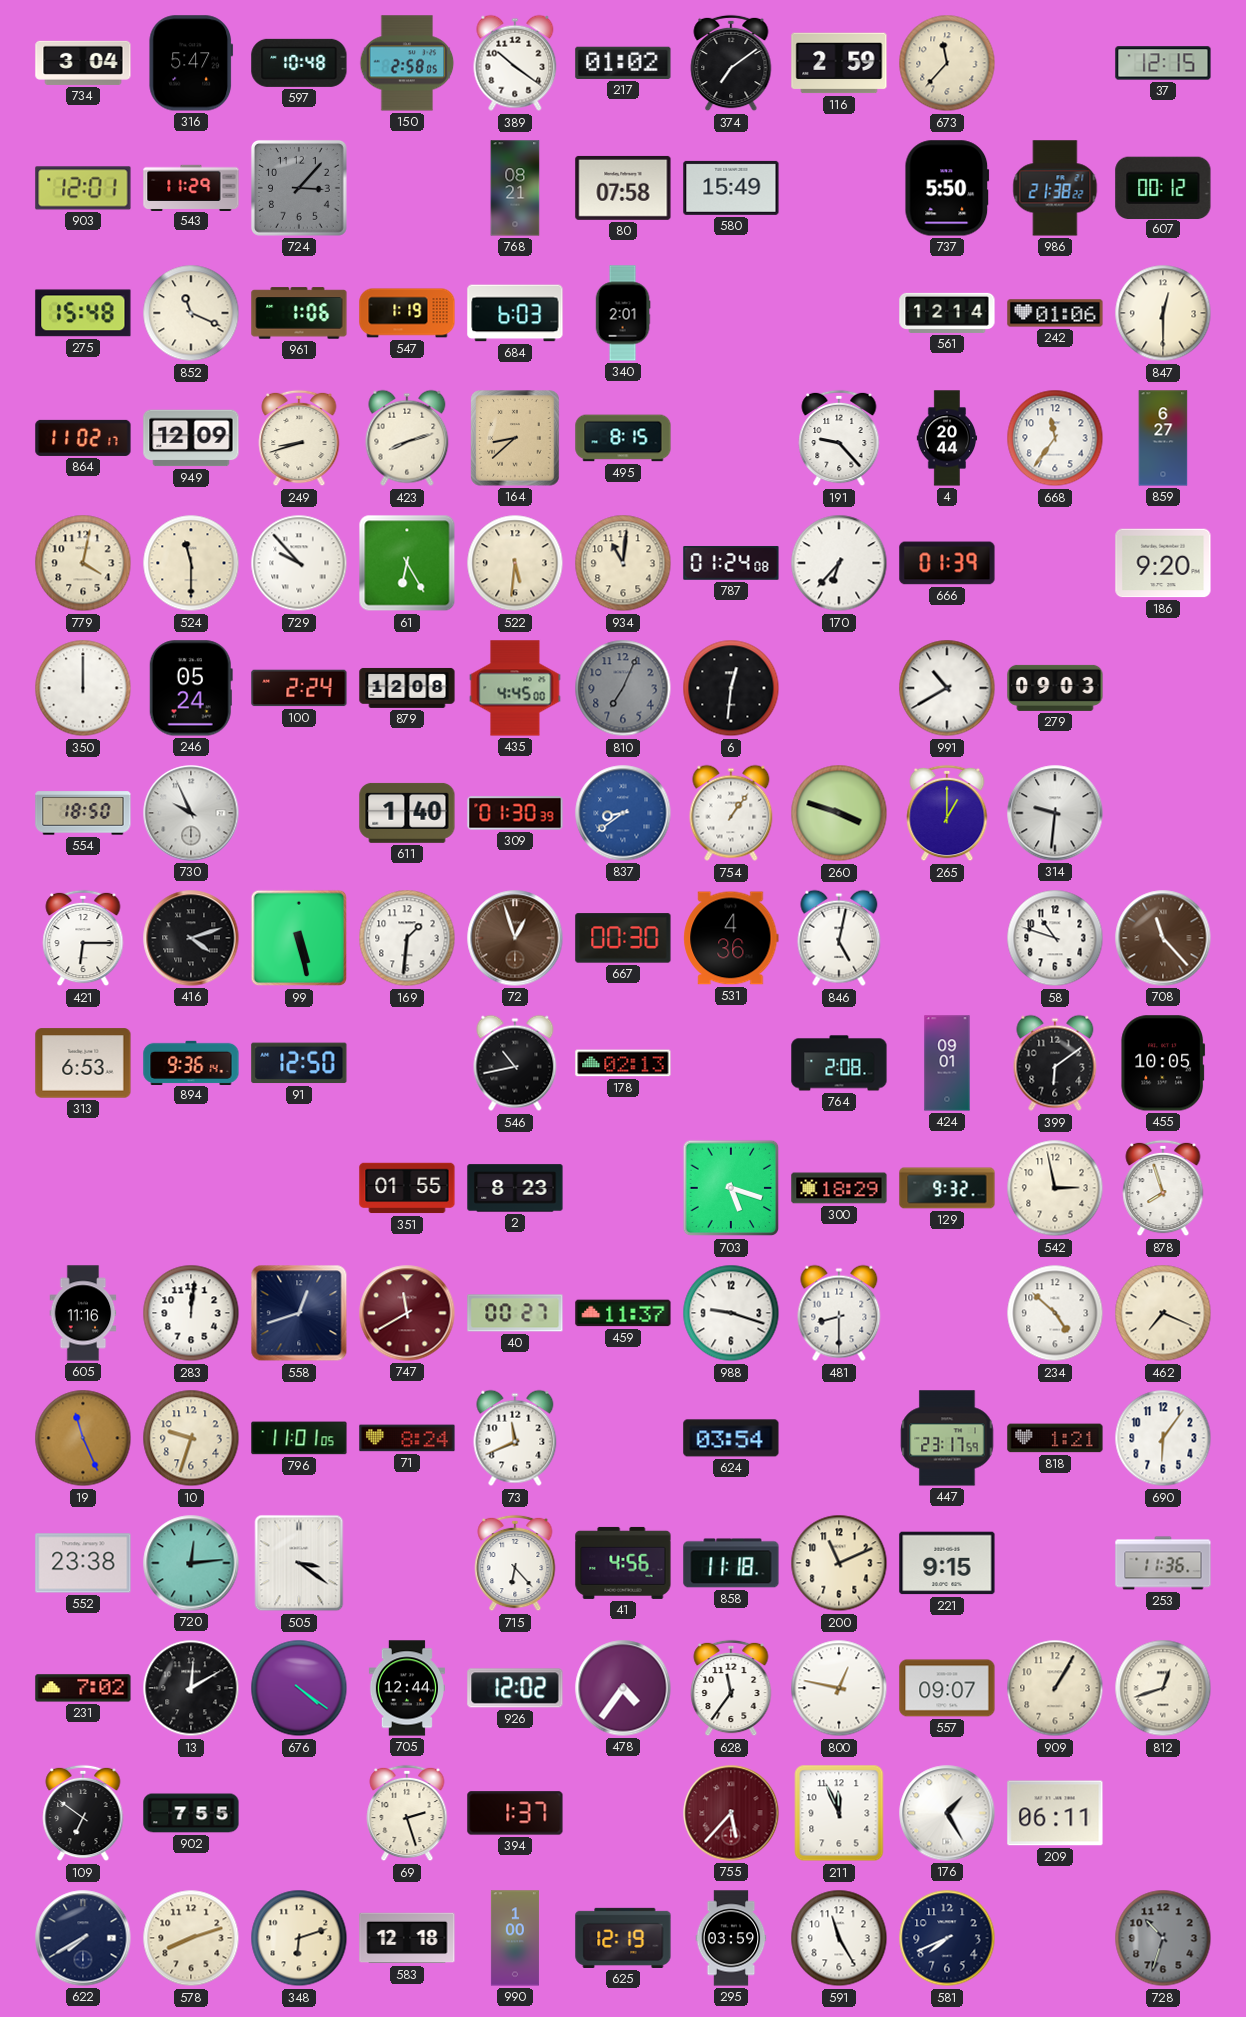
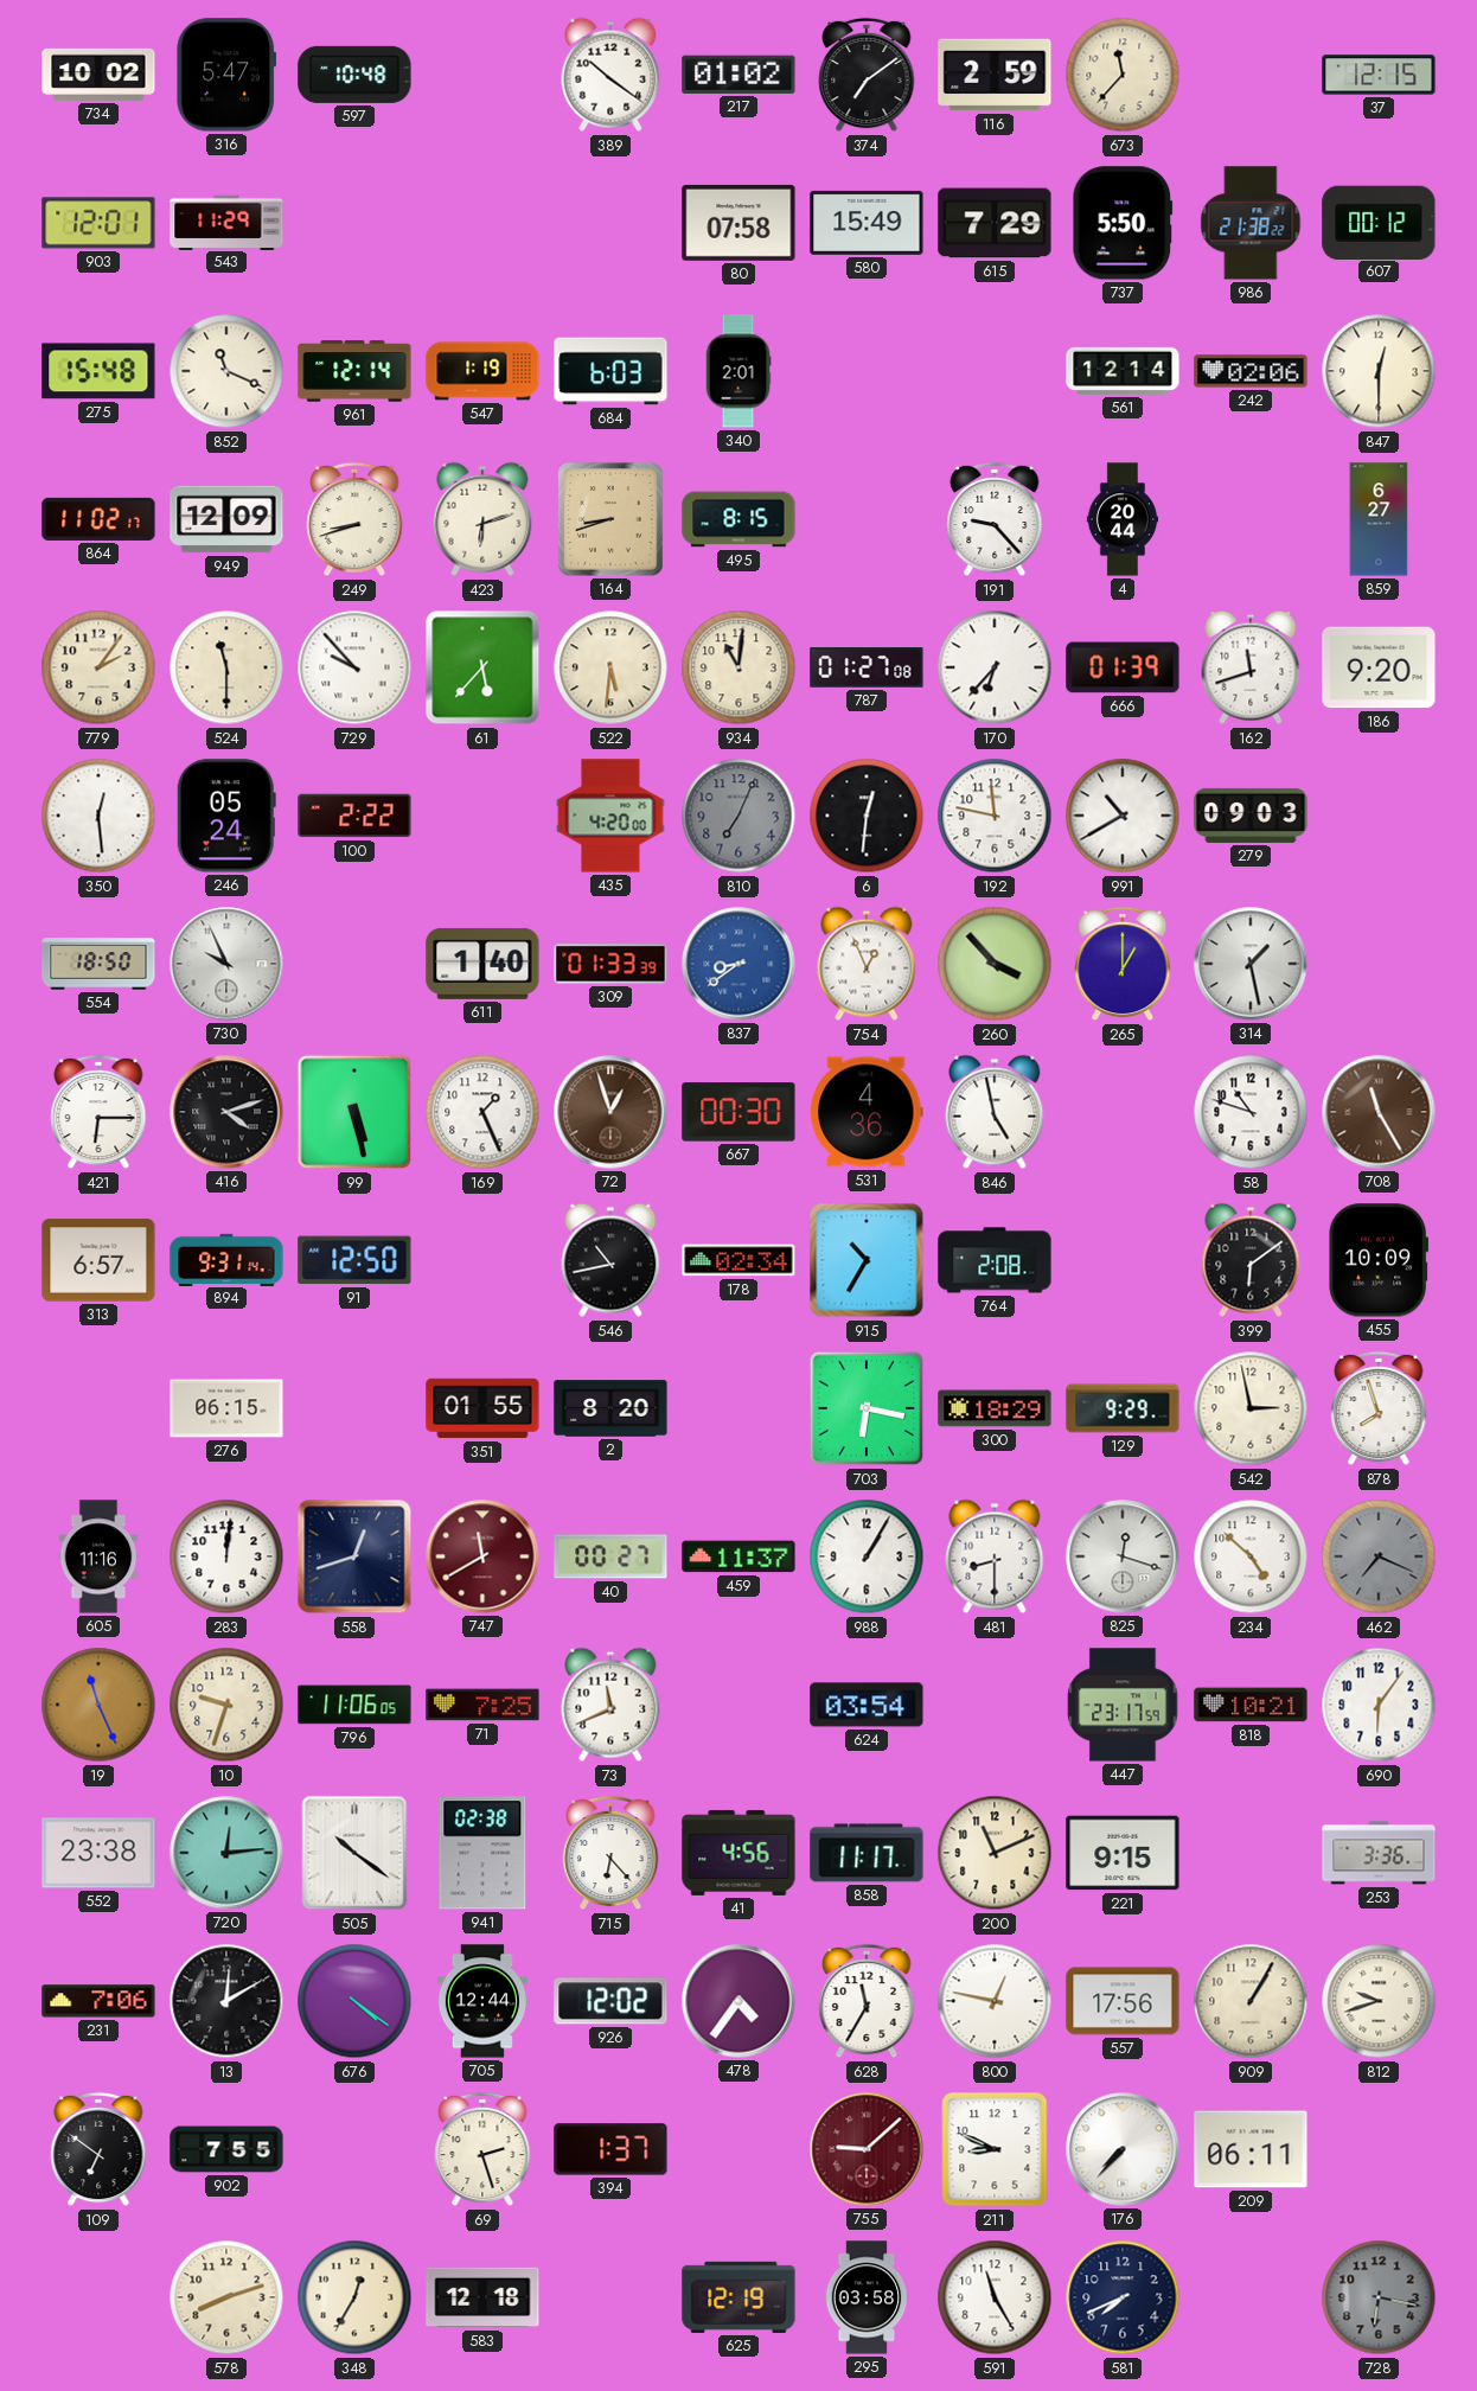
734: 3:04 -> 10:02 (98, 75)
150: 2:58 -> none (407, 63)
724: 3:07 -> none (299, 188)
768: 08:21 -> none (515, 188)
615: none -> 7:29 (995, 223)
961: 1:06 -> 12:14 (354, 371)
242: 01:06 -> 02:06 (1251, 371)
423: 8:12 -> 6:12 (482, 519)
164: 8:38 -> 8:42 (610, 519)
668: 11:36 -> none (1055, 438)
779: 4:02 -> 2:06 (98, 667)
61: 6:25 -> 5:37 (482, 667)
787: 01:24 -> 01:27 (867, 667)
162: none -> 11:42 (1251, 667)
350: 12:00 -> 12:29 (98, 816)
100: 2:24 -> 2:22 (354, 816)
879: 12:08 -> none (407, 688)
435: 4:45 -> 4:20 (610, 816)
192: none -> 11:47 (995, 816)
309: 01:30 -> 01:33 (610, 964)
754: 1:06 -> 12:56 (867, 964)
260: 3:48 -> 3:53 (995, 964)
314: 9:31 -> 1:28 (1251, 964)
169: 1:31 -> 1:26 (482, 1112)
846: 5:02 -> 4:58 (995, 1112)
708: 11:23 -> 11:25 (1379, 1112)
313: 6:53 -> 6:57 (98, 1260)
894: 9:36 -> 9:31 (226, 1259)
178: 02:13 -> 02:34 (738, 1260)
915: none -> 10:35 (867, 1260)
424: 09:01 -> none (947, 1063)
455: 10:05 -> 10:09 (1379, 1260)
276: none -> 06:15 (226, 1408)
2: 8:23 -> 8:20 (610, 1408)
703: 5:18 -> 6:17 (867, 1408)
129: 9:32 -> 9:29 (1123, 1408)
988: 9:18 -> 1:05 (867, 1556)
825: none -> 12:18 (1123, 1556)
462 dial: cream -> grey (1379, 1556)
796: 11:01 -> 11:06 (354, 1705)
71: 8:24 -> 7:25 (482, 1705)
818: 1:21 -> 10:21 (1251, 1705)
505: 3:21 -> 10:21 (354, 1853)
941: none -> 02:38 (482, 1853)
858: 11:18 -> 11:17 (867, 1853)
253: 11:36 -> 3:36 (1379, 1853)
231: 7:02 -> 7:06 (98, 2001)
628: 11:36 -> 11:35 (867, 2001)
557: 09:07 -> 17:56 (1123, 2001)
812: 12:42 -> 9:42 (1379, 2001)
755: 5:37 -> 9:08 (867, 2149)
211: 11:56 -> 8:49 (995, 2149)
176: 1:25 -> 7:37 (1123, 2149)
622: 7:40 -> none (83, 1938)
348: 6:12 -> 12:35 (354, 2297)
990: 1:00 -> none (515, 1938)
295: 03:59 -> 03:58 (867, 2297)
728: 10:33 -> 6:17 (1379, 2297)
